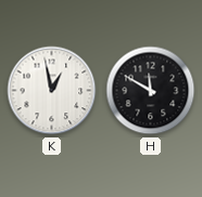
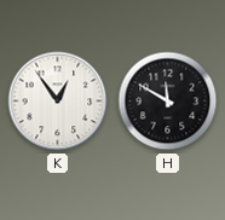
K: 12:58 -> 12:54 (58, 102)
